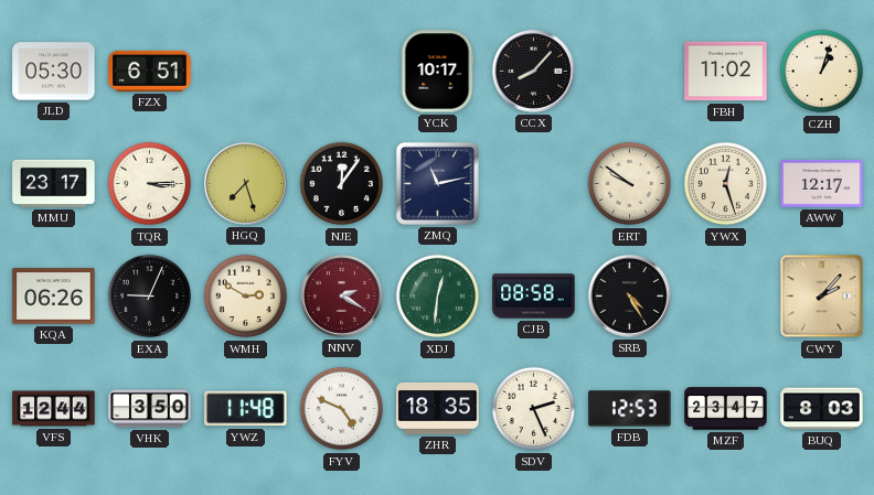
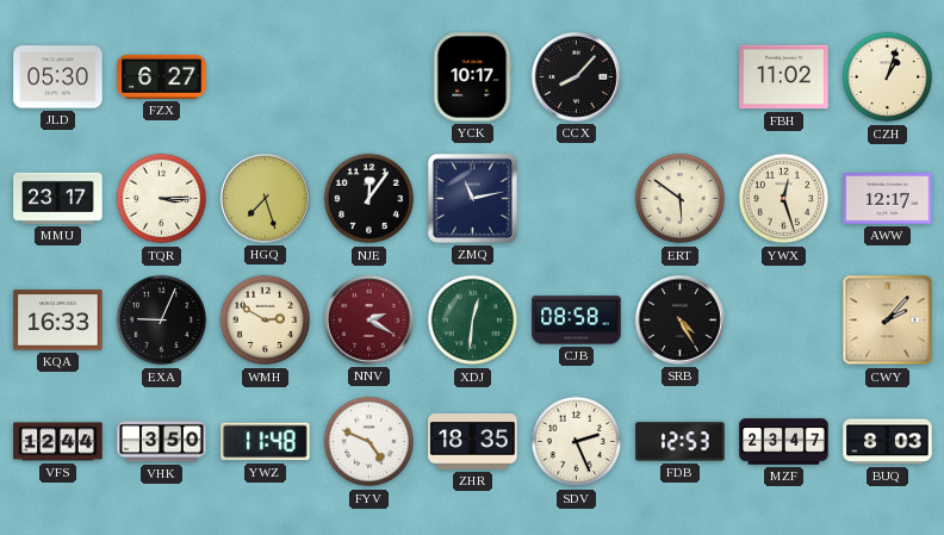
FZX: 6:51 -> 6:27 (162, 76)
ERT: 9:51 -> 5:51 (681, 199)
KQA: 06:26 -> 16:33 (58, 321)
